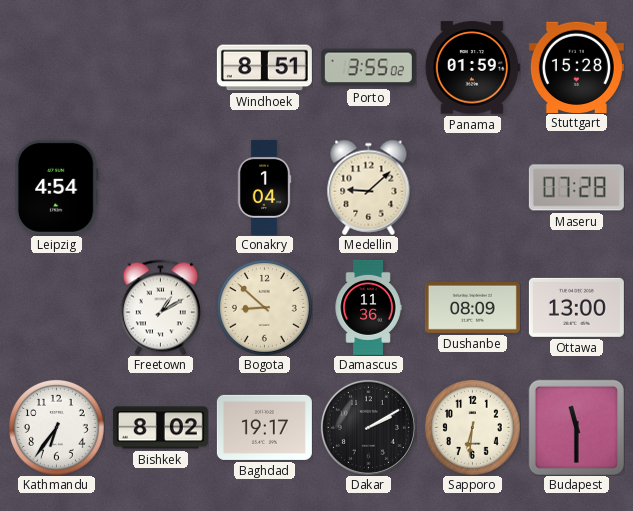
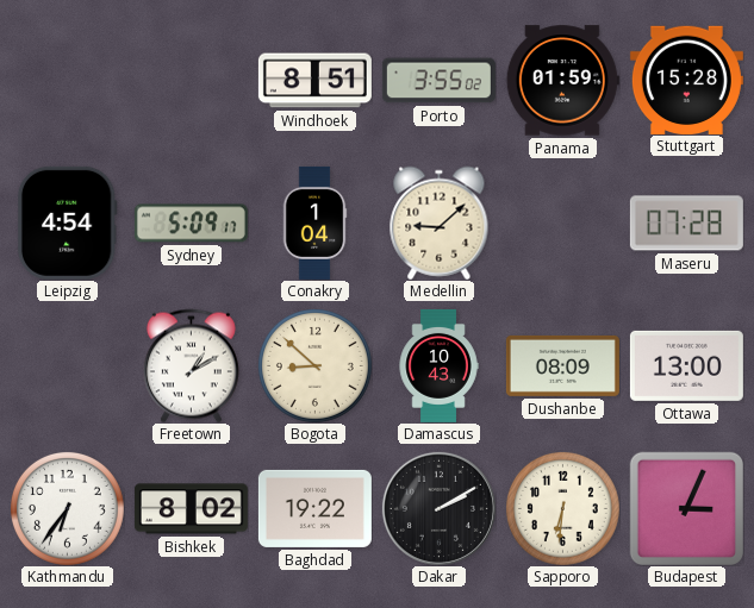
Sydney: none -> 5:09 (191, 224)
Damascus: 11:36 -> 10:43 (438, 365)
Baghdad: 19:17 -> 19:22 (314, 508)
Budapest: 11:30 -> 3:04 (686, 508)
